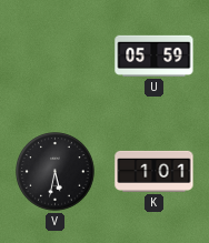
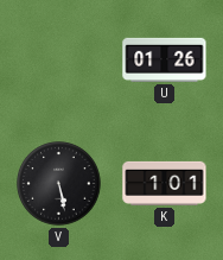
U: 05:59 -> 01:26 (165, 59)
V: 5:32 -> 5:28 (59, 184)
